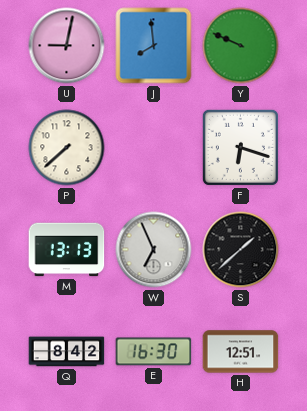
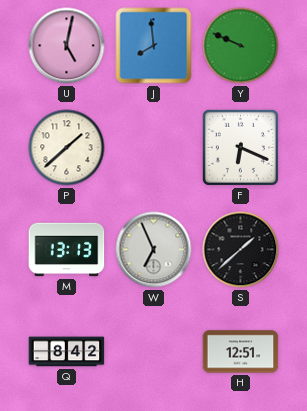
U: 9:02 -> 5:02 (67, 46)
P: 7:38 -> 1:38 (67, 148)
F: 6:18 -> 6:19 (240, 147)
E: 16:30 -> none (154, 352)
